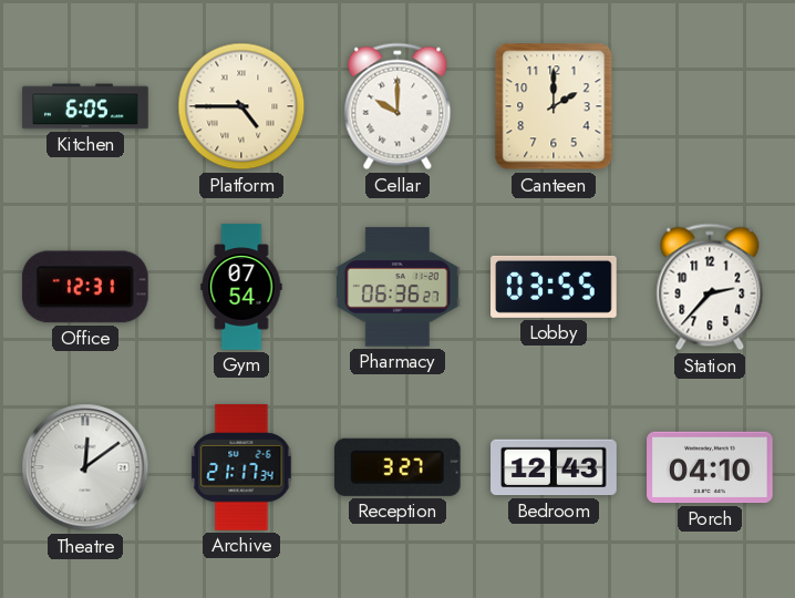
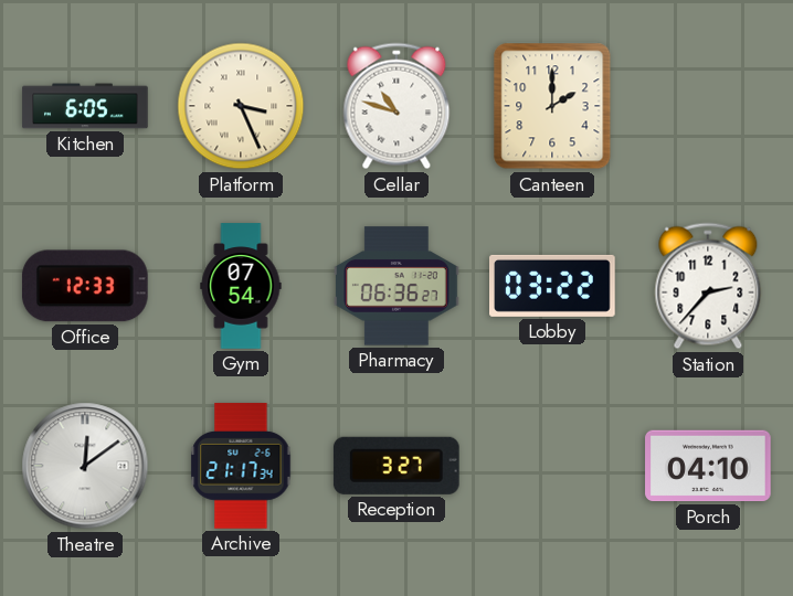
Platform: 4:45 -> 3:26 (241, 106)
Cellar: 10:00 -> 10:48 (396, 106)
Office: 12:31 -> 12:33 (85, 286)
Lobby: 03:55 -> 03:22 (553, 286)
Bedroom: 12:43 -> none (554, 467)
